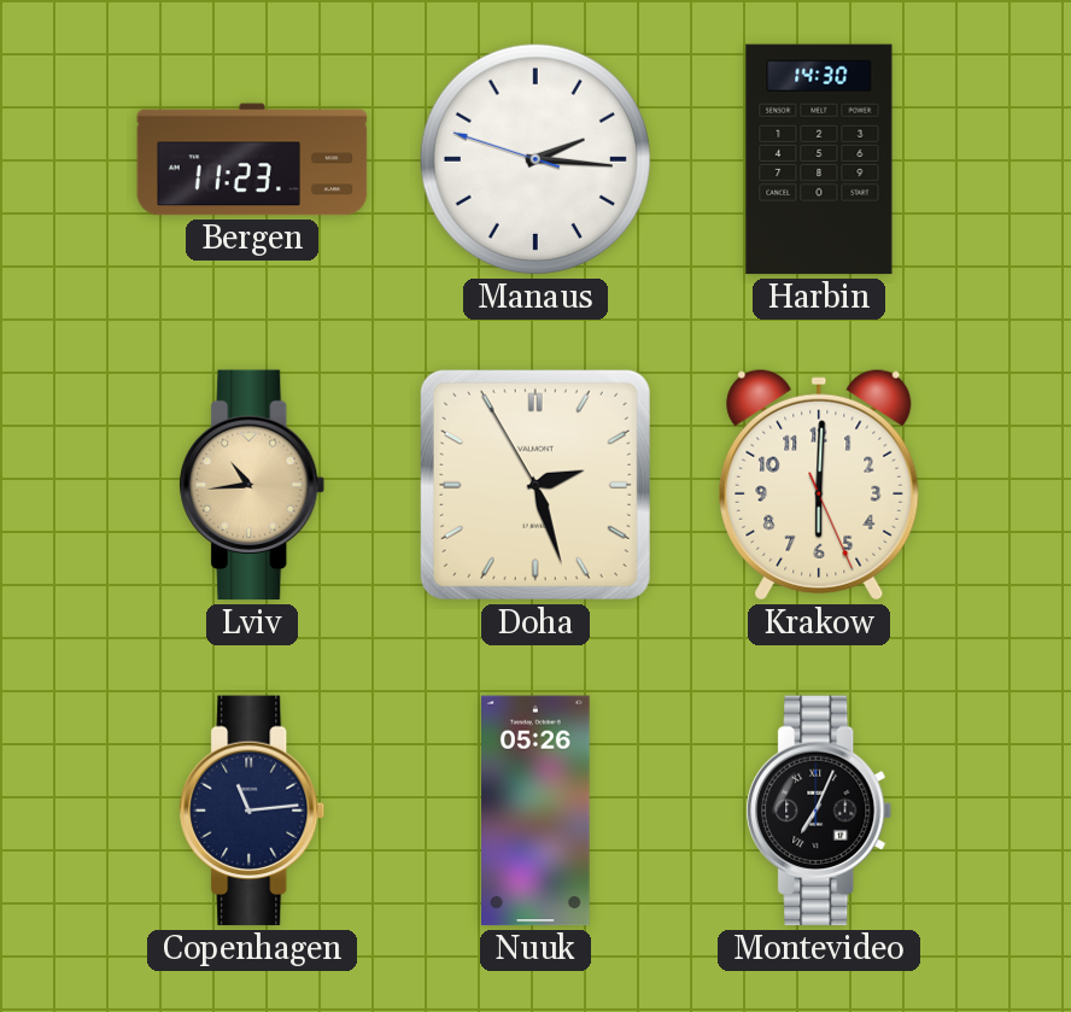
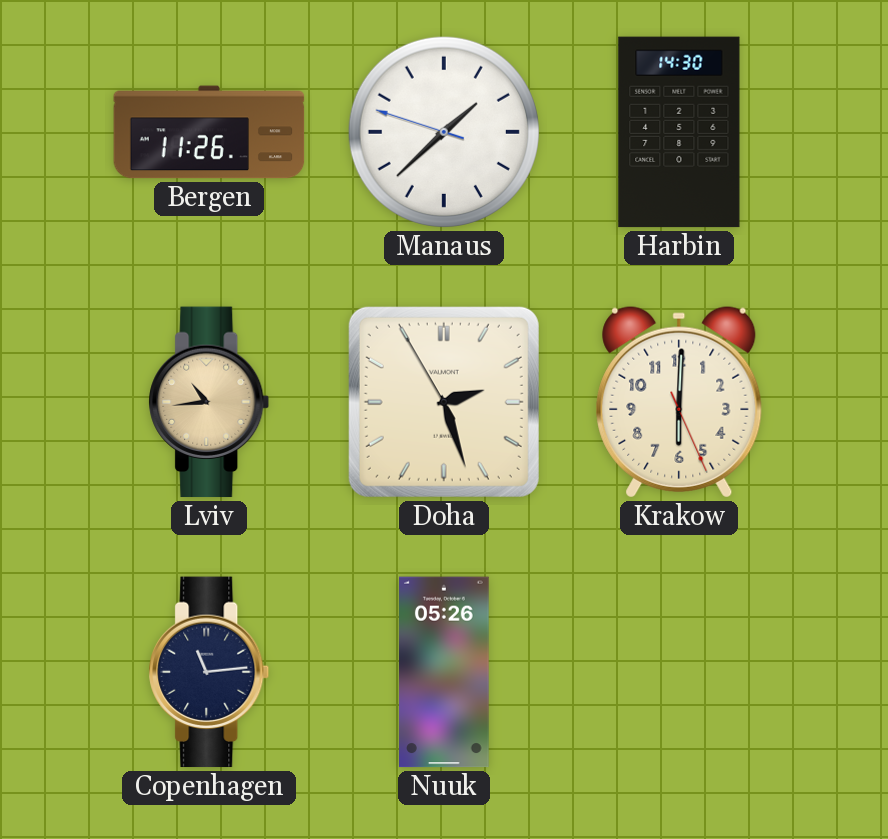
Bergen: 11:23 -> 11:26 (209, 132)
Manaus: 2:15 -> 1:37 (444, 132)
Montevideo: 7:04 -> none (819, 811)
